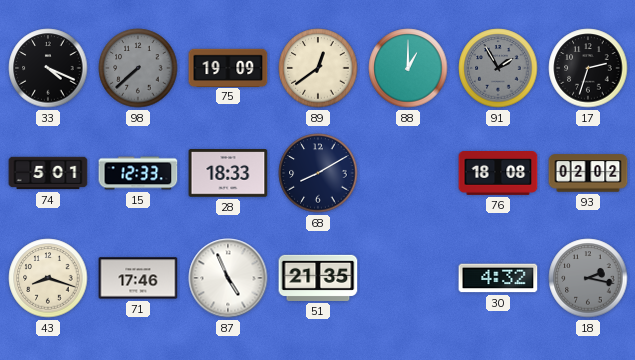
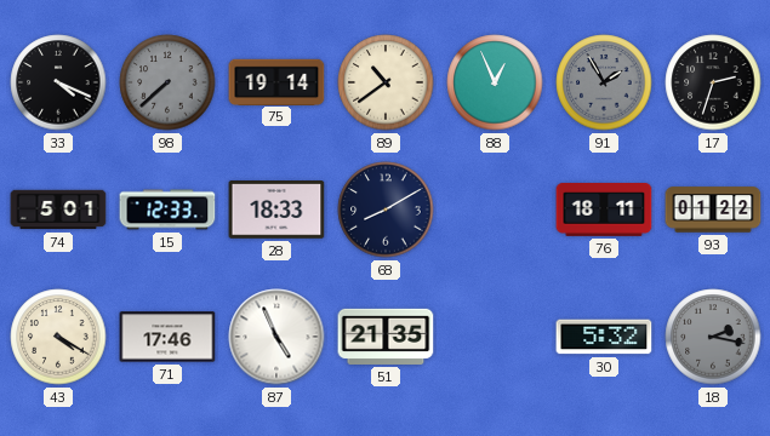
75: 19:09 -> 19:14 (276, 81)
89: 12:39 -> 10:39 (386, 82)
88: 1:00 -> 12:56 (495, 82)
76: 18:08 -> 18:11 (604, 211)
93: 02:02 -> 01:22 (713, 210)
43: 8:18 -> 4:20 (58, 337)
30: 4:32 -> 5:32 (604, 337)
